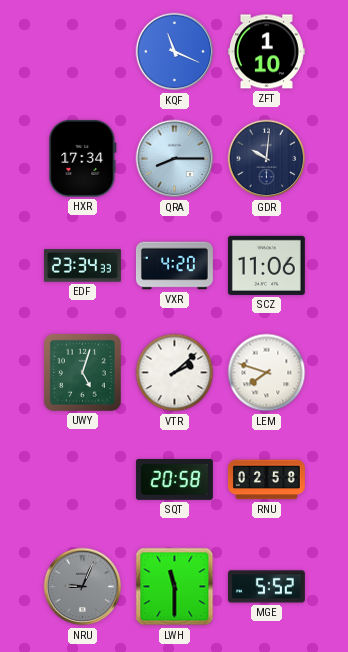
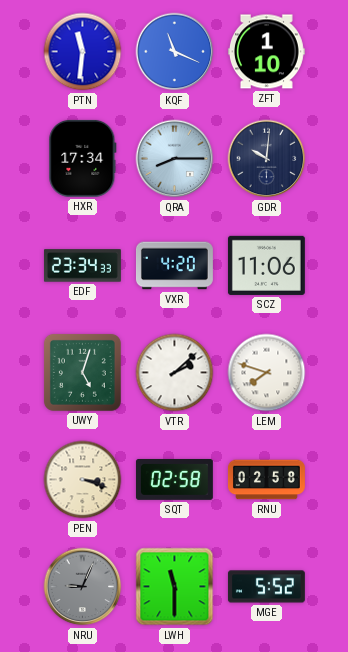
PTN: none -> 11:31 (83, 52)
PEN: none -> 3:18 (83, 480)
SQT: 20:58 -> 02:58 (174, 479)
